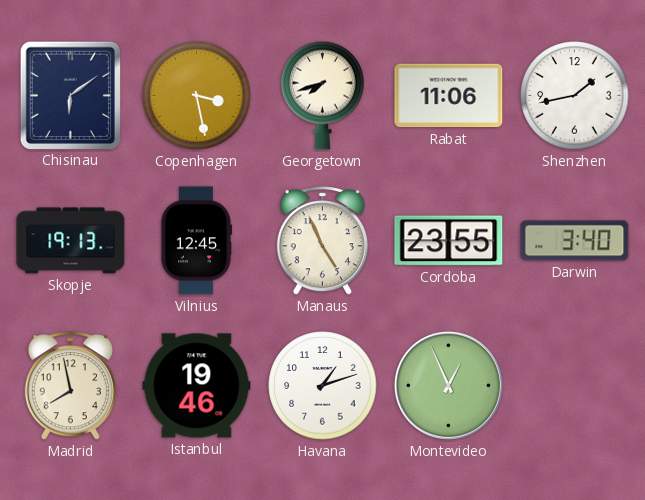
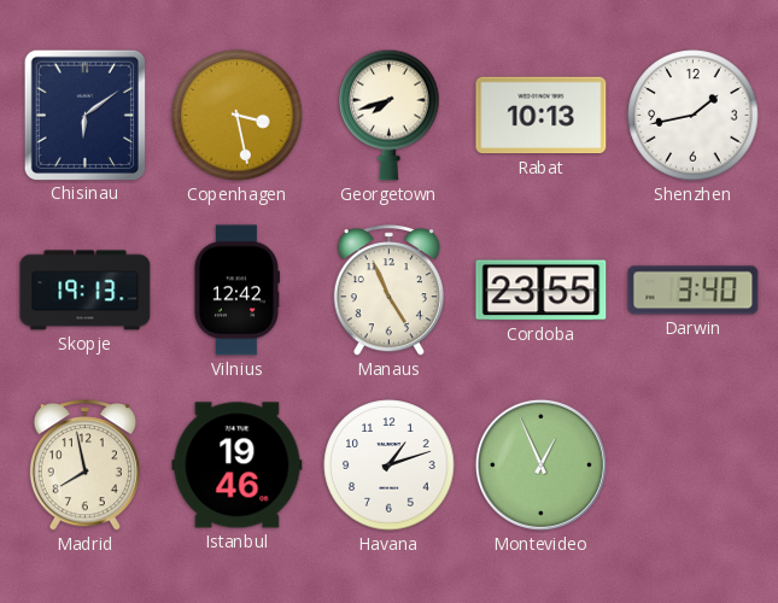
Rabat: 11:06 -> 10:13 (542, 116)
Vilnius: 12:45 -> 12:42 (235, 291)
